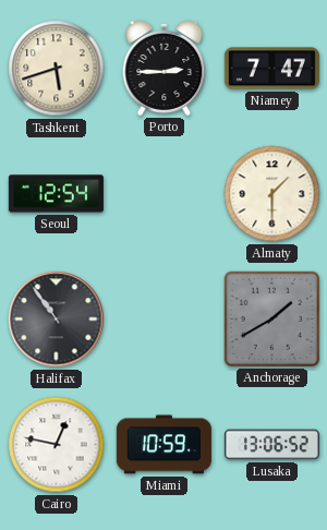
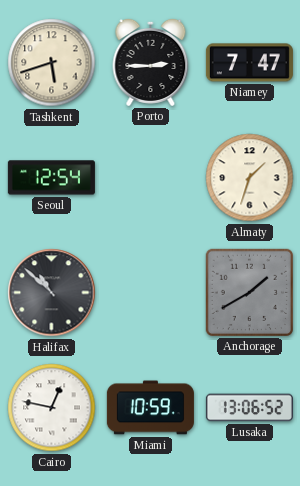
Almaty: 1:30 -> 1:33 (250, 178)
Halifax: 10:54 -> 10:52 (52, 293)
